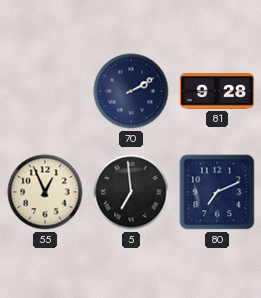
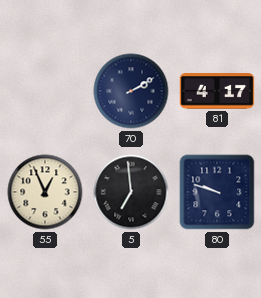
81: 9:28 -> 4:17 (217, 92)
80: 7:11 -> 9:48 (217, 192)
